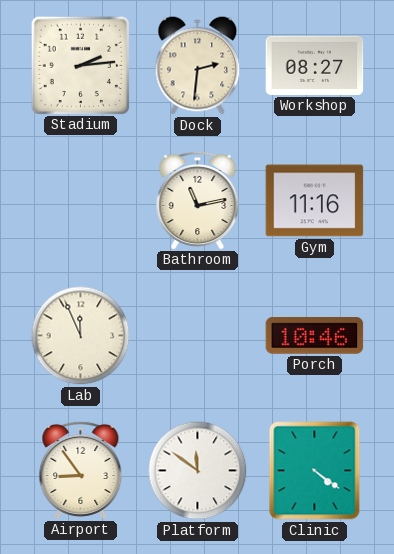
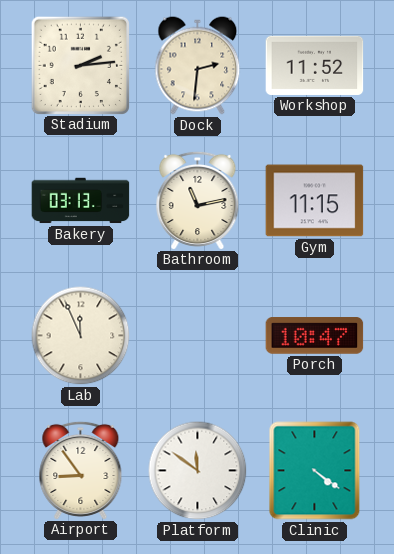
Workshop: 08:27 -> 11:52 (315, 65)
Bakery: none -> 03:13 (81, 201)
Gym: 11:16 -> 11:15 (315, 201)
Porch: 10:46 -> 10:47 (315, 336)
